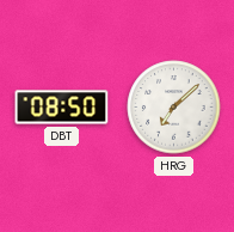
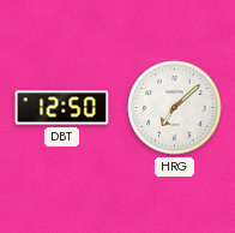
DBT: 08:50 -> 12:50 (62, 108)
